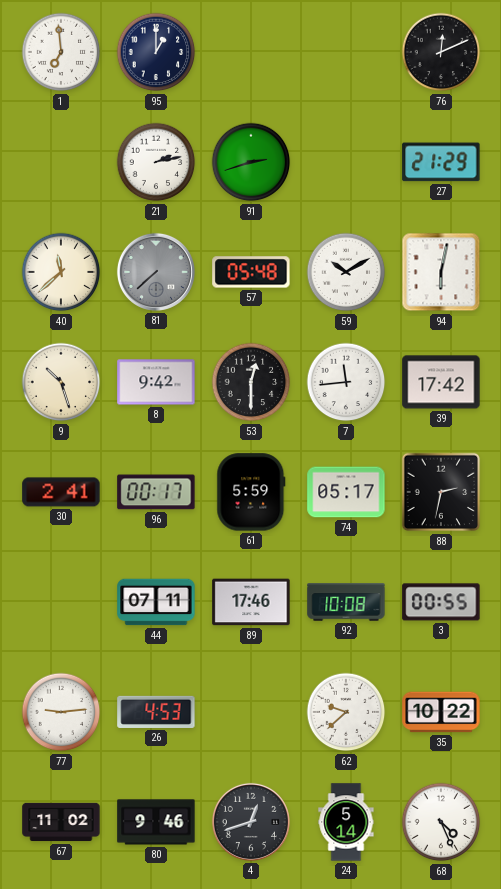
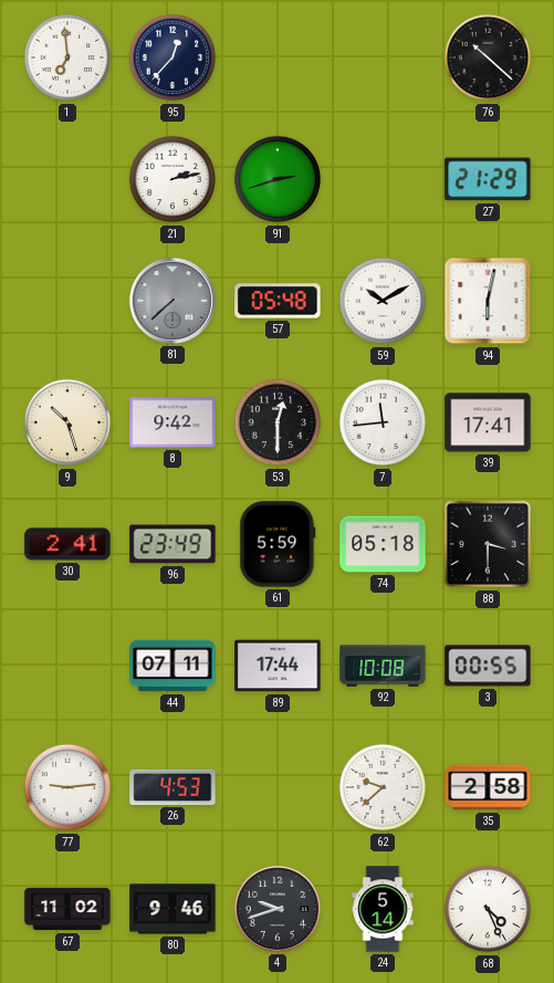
95: 1:00 -> 12:37 (173, 57)
76: 12:11 -> 10:22 (488, 57)
40: 11:38 -> none (61, 272)
39: 17:42 -> 17:41 (488, 422)
96: 00:17 -> 23:49 (173, 544)
74: 05:17 -> 05:18 (383, 544)
88: 2:32 -> 3:30 (488, 544)
89: 17:46 -> 17:44 (278, 666)
35: 10:22 -> 2:58 (488, 787)
4: 12:42 -> 9:42 (278, 909)
